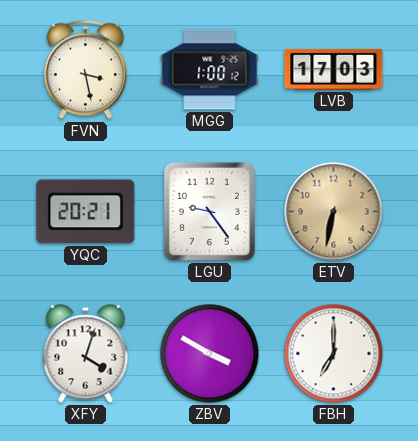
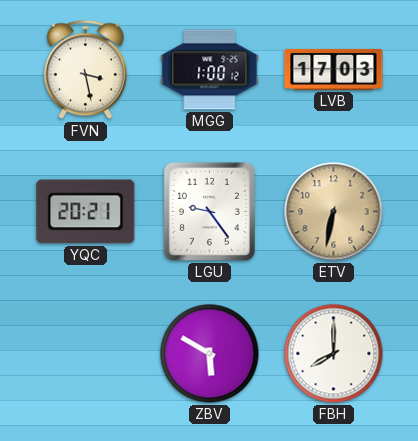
XFY: 4:03 -> none (86, 354)
ZBV: 3:50 -> 5:50 (210, 354)
FBH: 7:00 -> 8:00 (334, 354)
